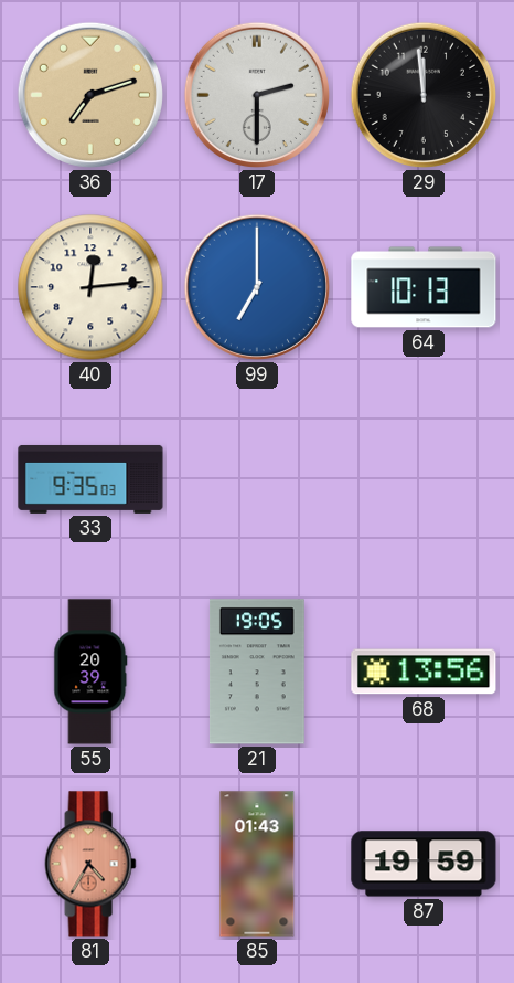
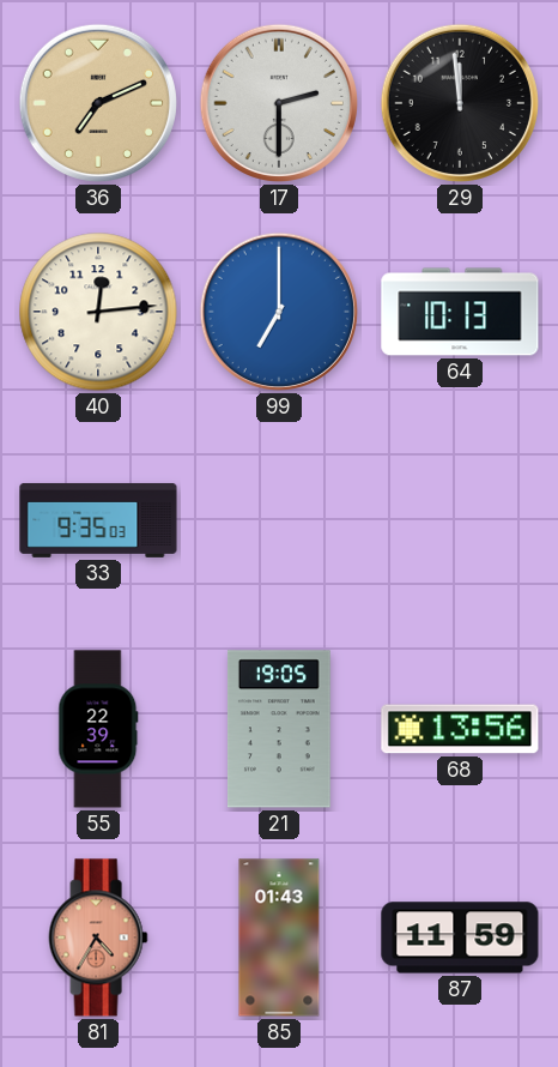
36: 7:12 -> 7:11 (98, 103)
55: 20:39 -> 22:39 (98, 729)
87: 19:59 -> 11:59 (460, 938)
